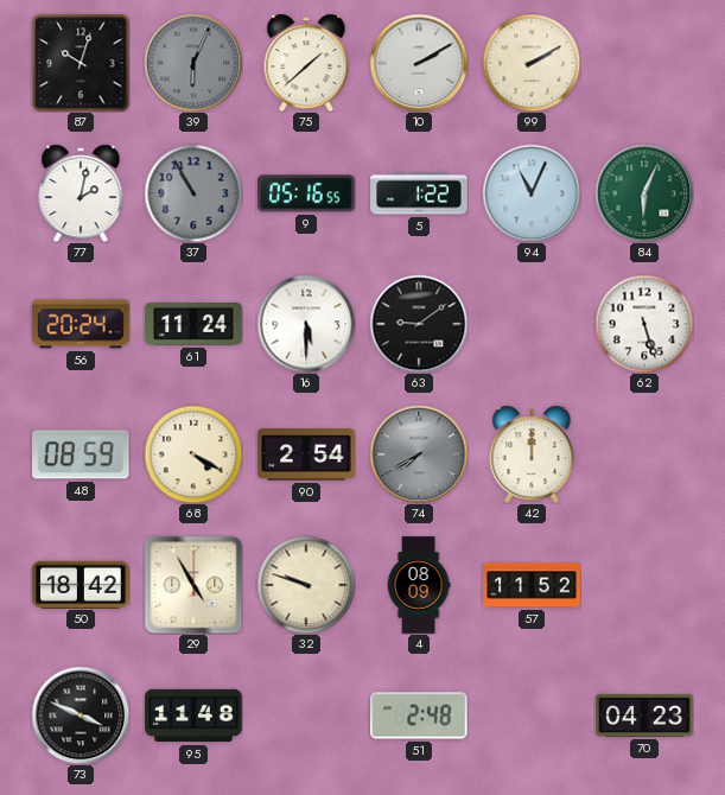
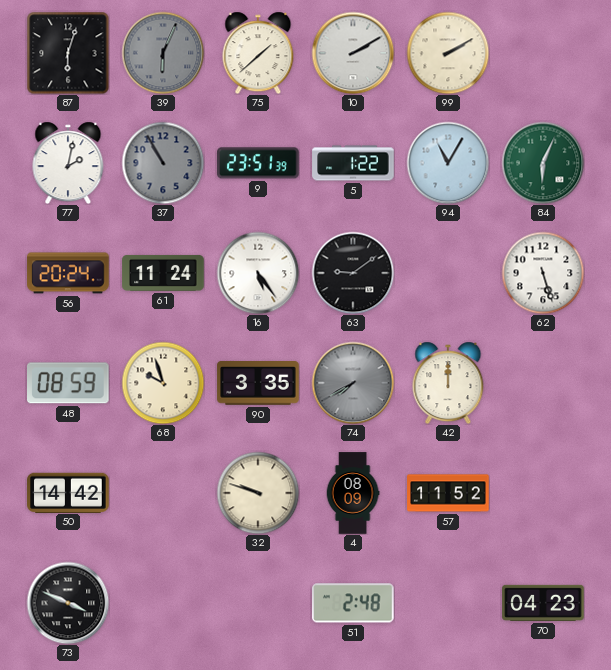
87: 10:03 -> 6:03 (68, 53)
9: 05:16 -> 23:51 (258, 163)
94: 11:04 -> 11:05 (448, 163)
16: 5:30 -> 5:24 (258, 273)
68: 4:20 -> 9:57 (163, 383)
90: 2:54 -> 3:35 (258, 383)
50: 18:42 -> 14:42 (68, 492)
29: 4:55 -> none (193, 585)
95: 11:48 -> none (193, 715)
